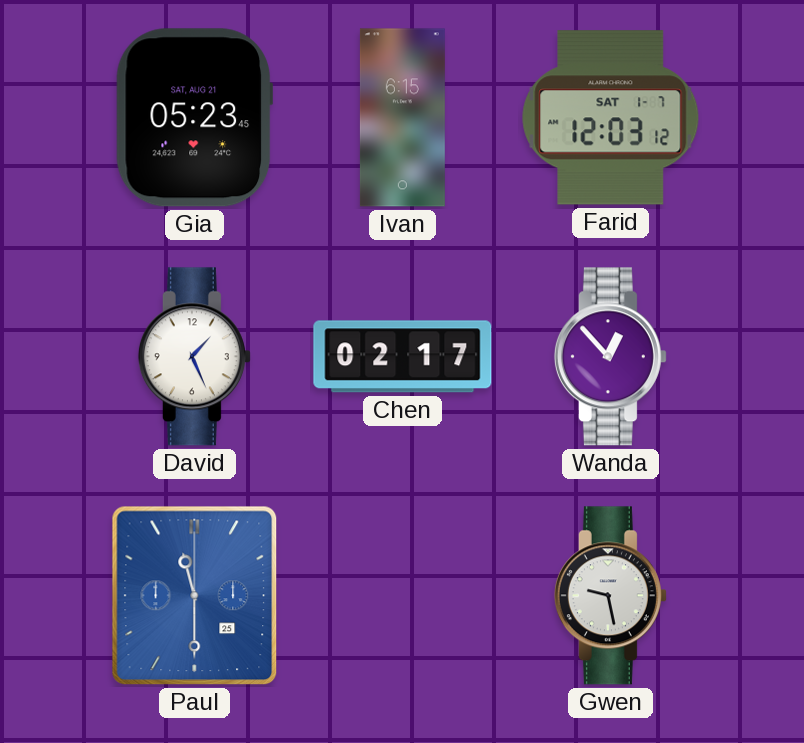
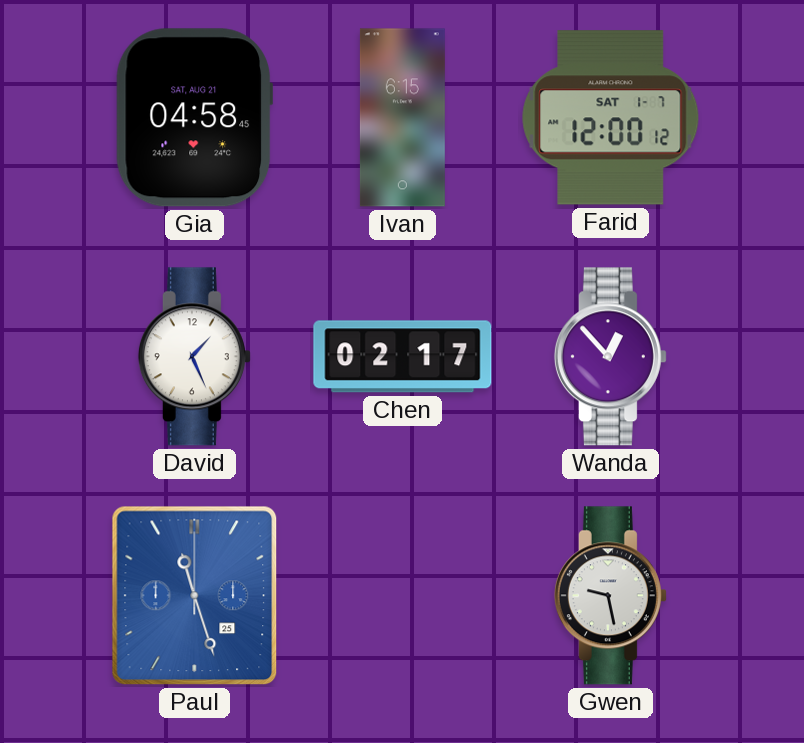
Gia: 05:23 -> 04:58 (194, 118)
Farid: 12:03 -> 12:00 (611, 118)
Paul: 11:30 -> 11:27 (195, 596)
